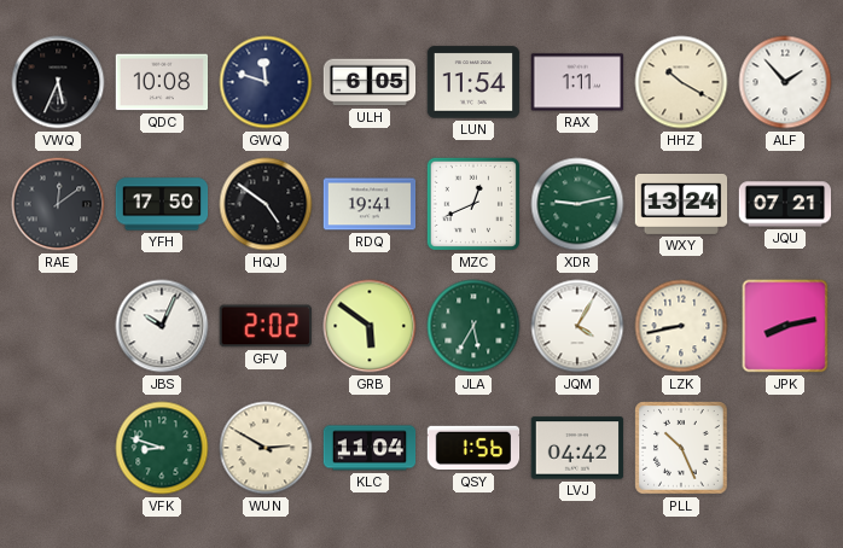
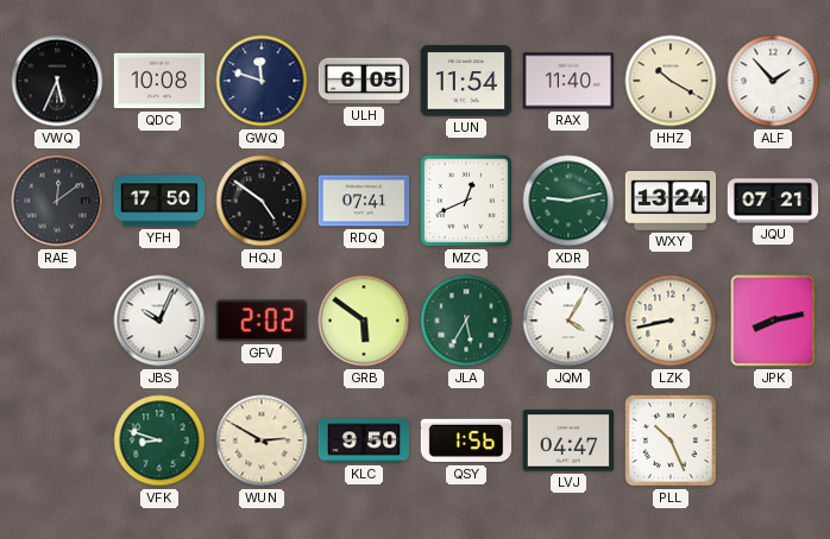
RAX: 1:11 -> 11:40 (568, 81)
RDQ: 19:41 -> 07:41 (364, 201)
KLC: 11:04 -> 9:50 (364, 440)
LVJ: 04:42 -> 04:47 (568, 440)
